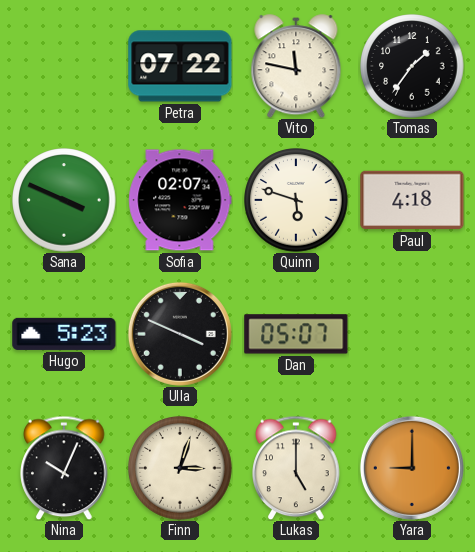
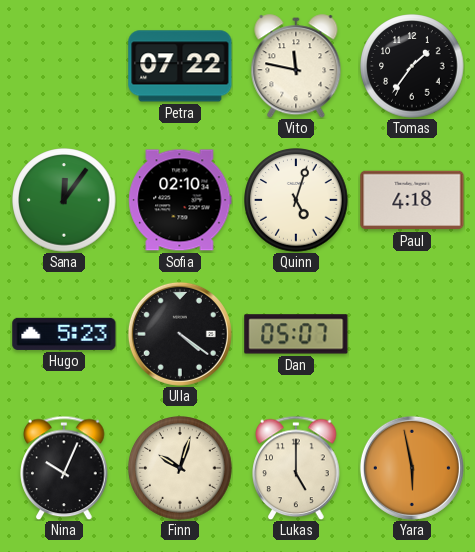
Sana: 3:49 -> 12:06 (64, 200)
Sofia: 02:07 -> 02:10 (180, 200)
Quinn: 5:48 -> 5:03 (296, 200)
Ulla: 3:49 -> 4:21 (180, 334)
Finn: 3:03 -> 10:03 (180, 468)
Yara: 9:00 -> 5:58 (412, 468)
